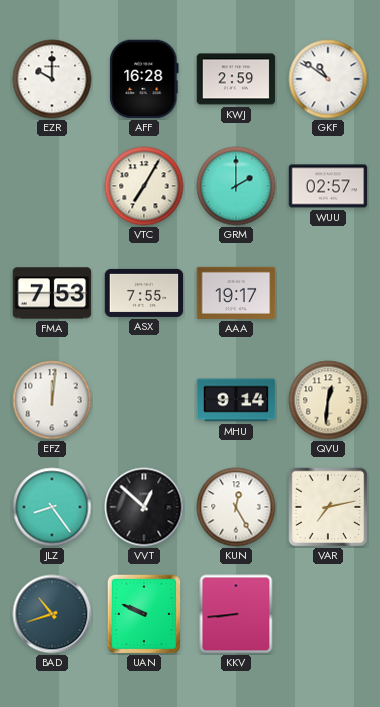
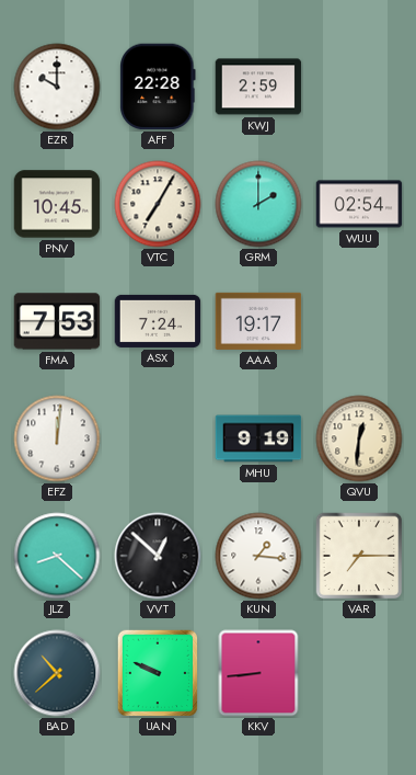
AFF: 16:28 -> 22:28 (158, 87)
GKF: 10:51 -> none (328, 79)
PNV: none -> 10:45 (57, 204)
WUU: 02:57 -> 02:54 (359, 204)
ASX: 7:55 -> 7:24 (158, 321)
MHU: 9:14 -> 9:19 (258, 438)
JLZ: 8:24 -> 8:22 (57, 556)
KUN: 12:25 -> 1:16 (258, 556)
VAR: 7:13 -> 7:15 (359, 556)
BAD: 10:42 -> 10:38 (57, 673)
